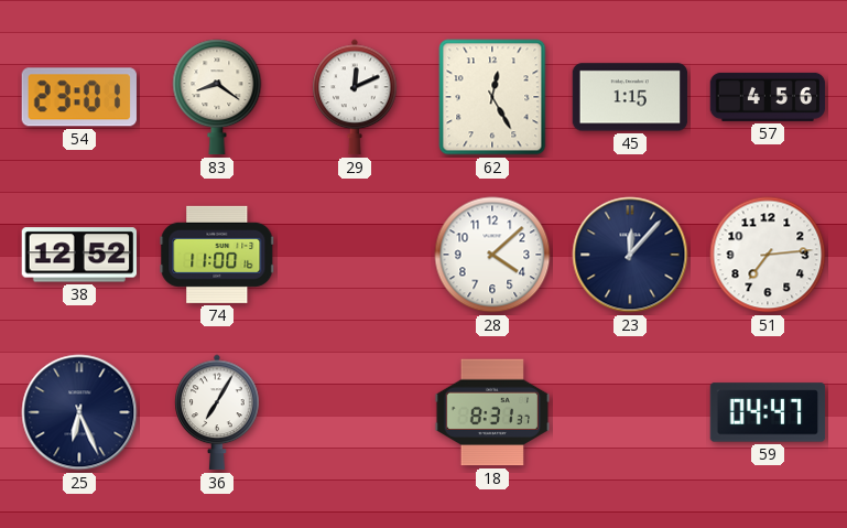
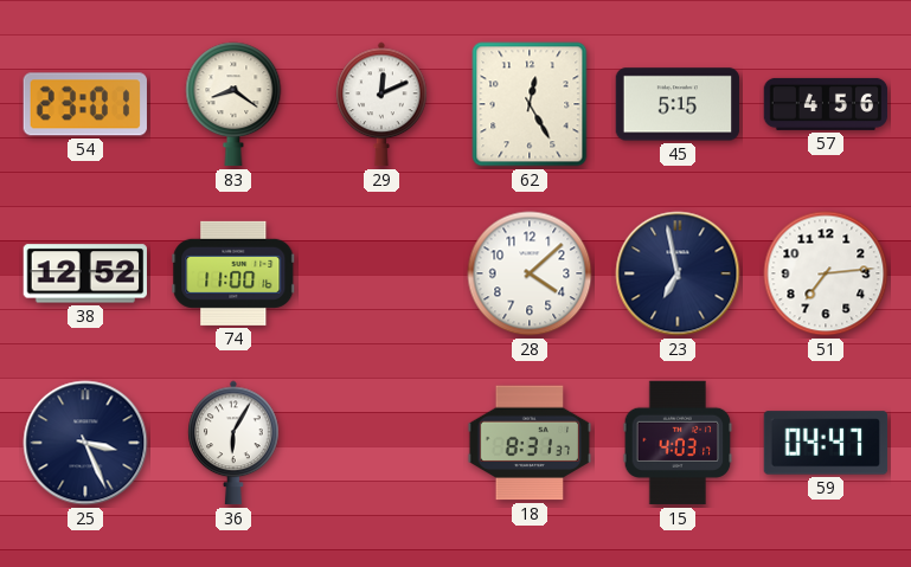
45: 1:15 -> 5:15 (678, 104)
23: 12:07 -> 6:58 (678, 273)
25: 6:26 -> 3:26 (85, 443)
36: 7:05 -> 6:05 (233, 443)
15: none -> 4:03 (678, 443)
